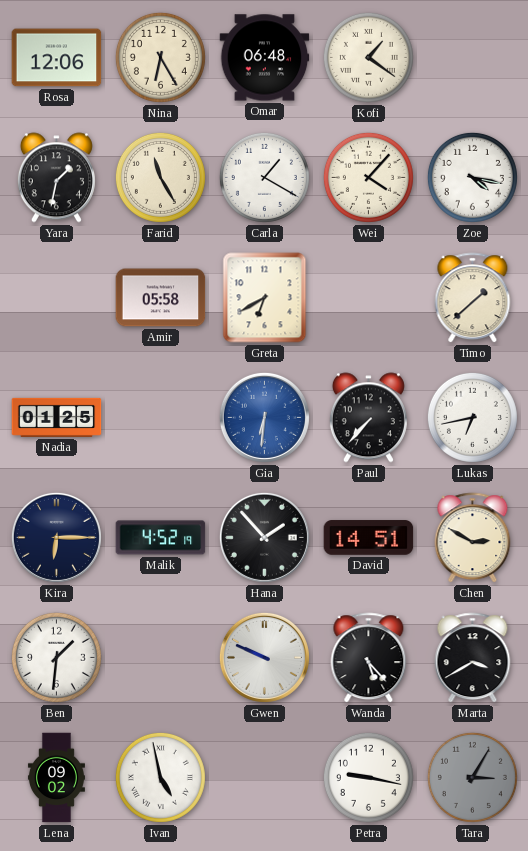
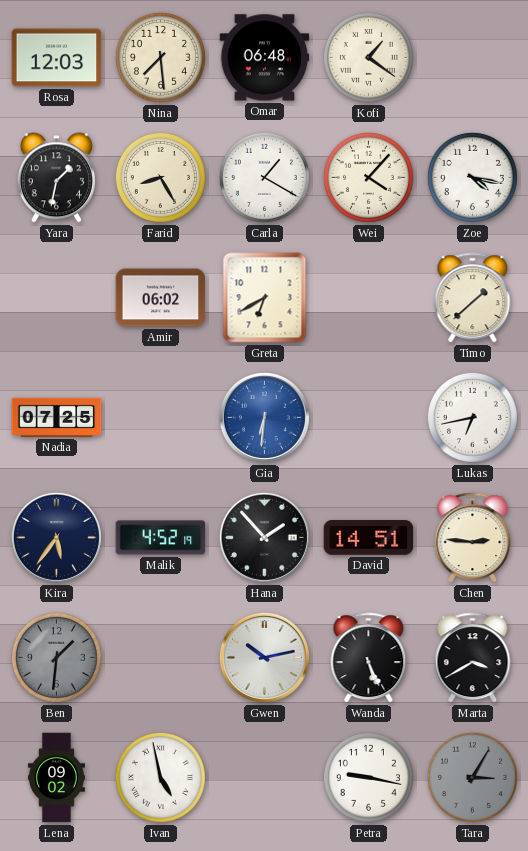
Rosa: 12:06 -> 12:03 (57, 58)
Nina: 6:25 -> 7:29 (160, 57)
Farid: 11:25 -> 8:25 (160, 177)
Amir: 05:58 -> 06:02 (161, 298)
Nadia: 01:25 -> 07:25 (57, 417)
Paul: 7:37 -> none (368, 418)
Kira: 6:15 -> 5:36 (56, 537)
Chen: 2:50 -> 2:46 (473, 538)
Ben dial: white -> grey (56, 657)
Gwen: 9:49 -> 10:13 (264, 657)
Wanda: 5:23 -> 5:26 (369, 658)
